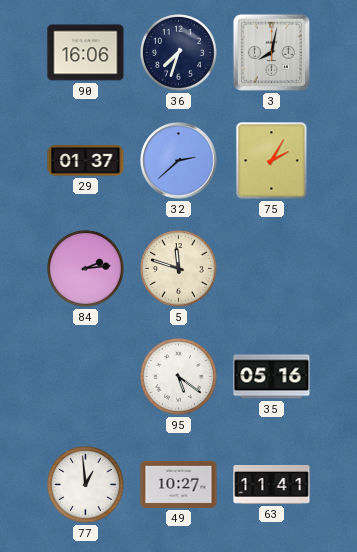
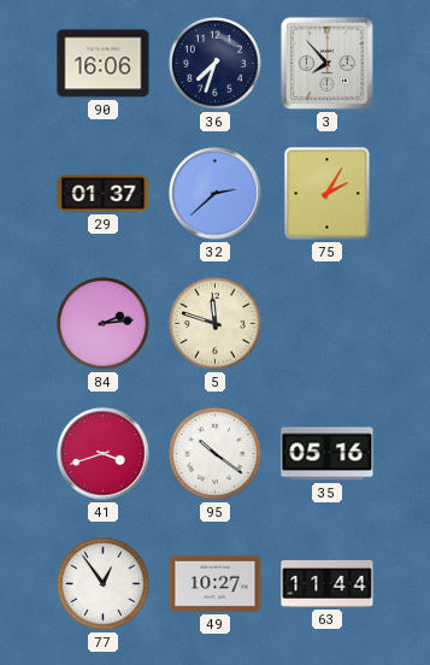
3: 8:02 -> 7:53 (326, 63)
41: none -> 3:42 (104, 454)
95: 5:21 -> 10:21 (216, 454)
77: 12:59 -> 12:54 (104, 584)
63: 11:41 -> 11:44 (328, 583)
